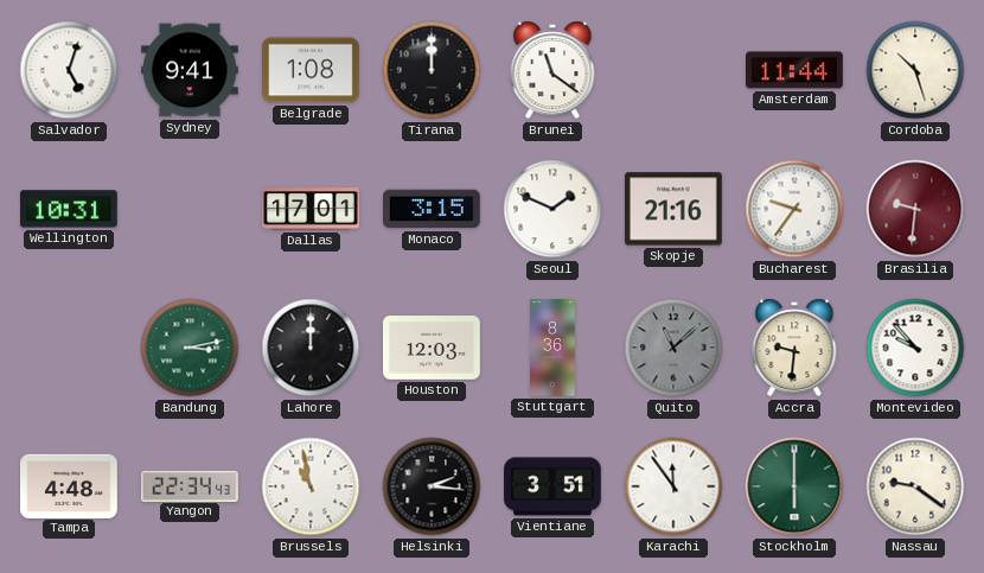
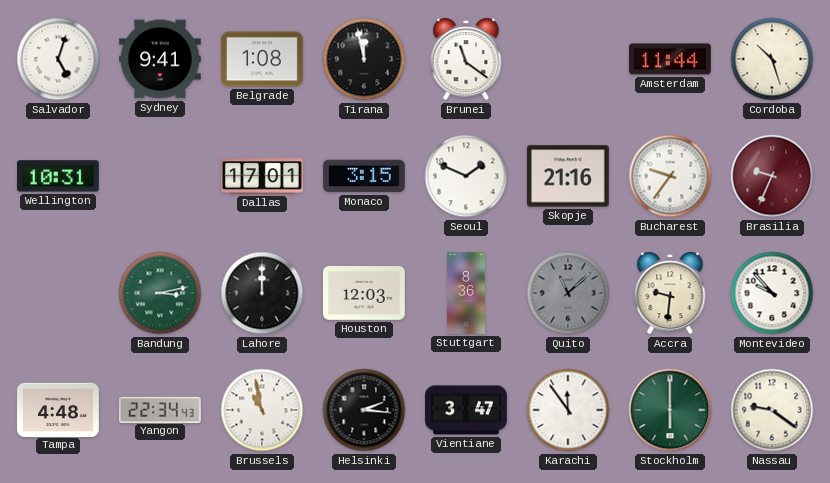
Tirana: 12:00 -> 11:58 (364, 59)
Brasilia: 9:31 -> 9:34 (772, 176)
Vientiane: 3:51 -> 3:47 (466, 410)
